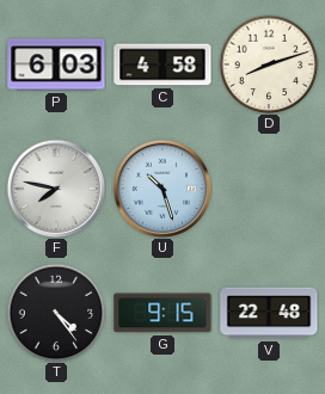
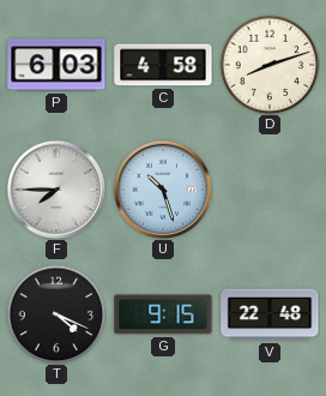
F: 7:47 -> 7:45 (55, 188)
T: 4:24 -> 4:19 (56, 314)
